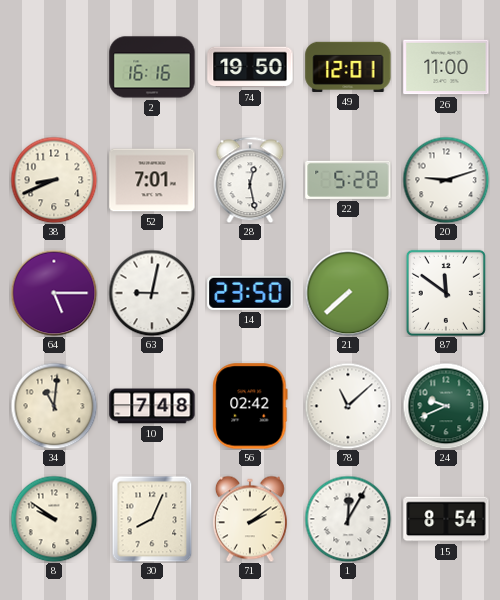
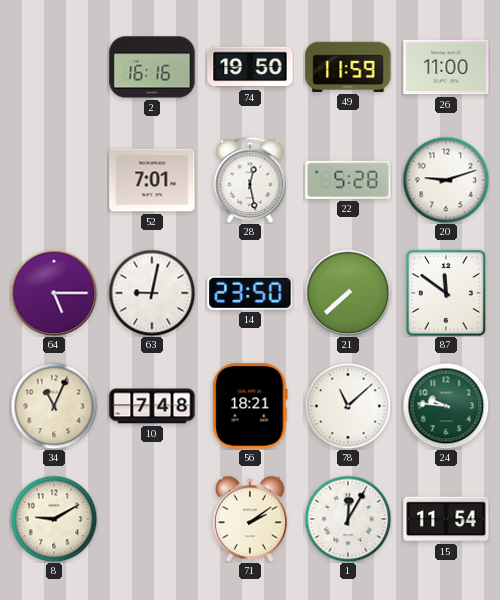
49: 12:01 -> 11:59 (348, 67)
38: 8:41 -> none (54, 180)
34: 11:01 -> 11:04 (54, 406)
56: 02:42 -> 18:21 (250, 406)
24: 9:41 -> 9:46 (446, 406)
8: 9:51 -> 9:10 (54, 519)
30: 8:04 -> none (152, 519)
15: 8:54 -> 11:54 (446, 519)
